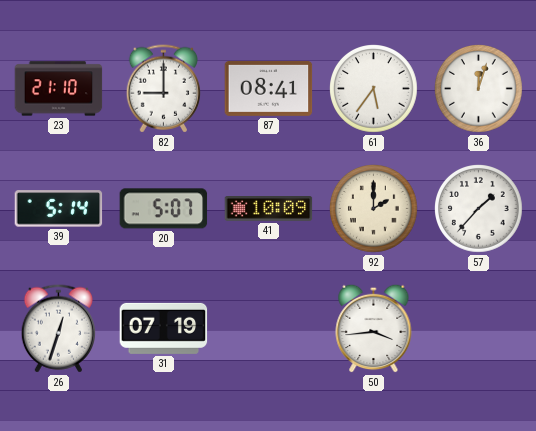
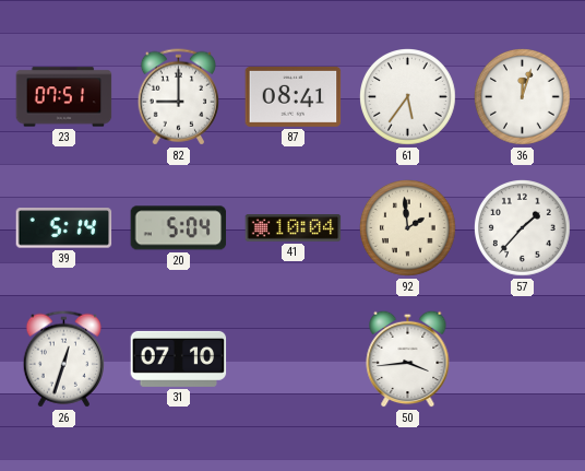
23: 21:10 -> 07:51 (64, 97)
20: 5:07 -> 5:04 (179, 228)
41: 10:09 -> 10:04 (294, 228)
92: 2:00 -> 1:59 (408, 228)
31: 07:19 -> 07:10 (179, 358)
